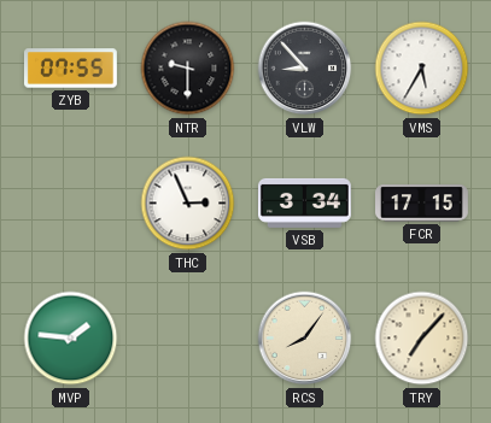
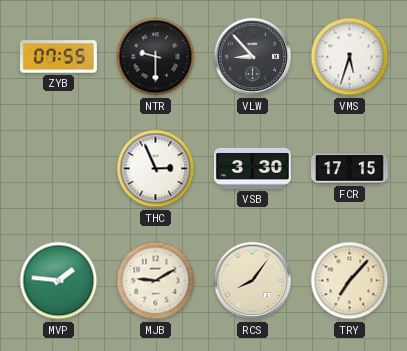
VMS: 5:35 -> 5:33 (350, 57)
VSB: 3:34 -> 3:30 (252, 168)
MJB: none -> 9:10 (156, 281)
